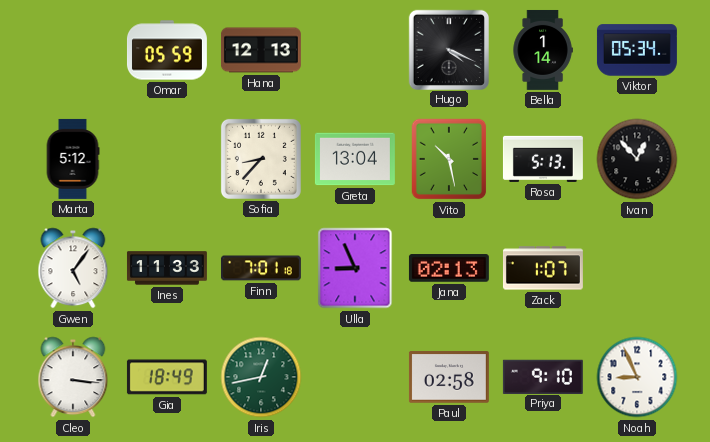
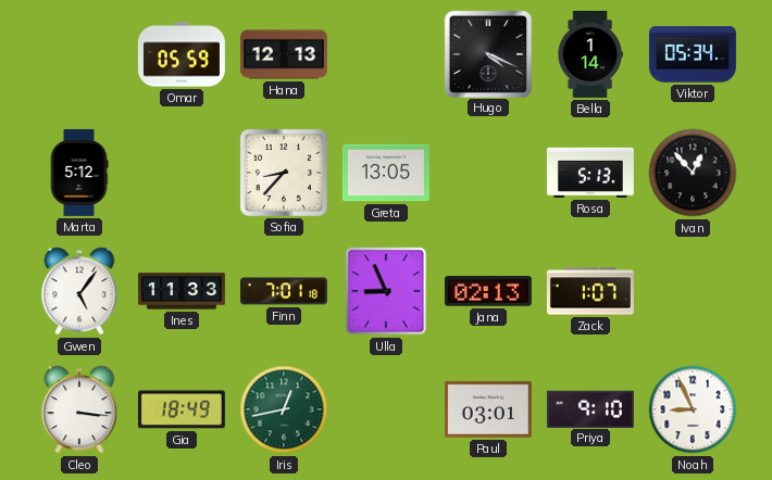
Greta: 13:04 -> 13:05 (386, 173)
Vito: 10:28 -> none (449, 159)
Paul: 02:58 -> 03:01 (488, 409)
